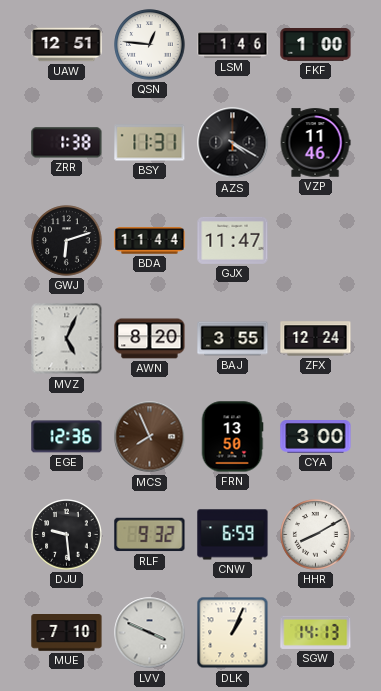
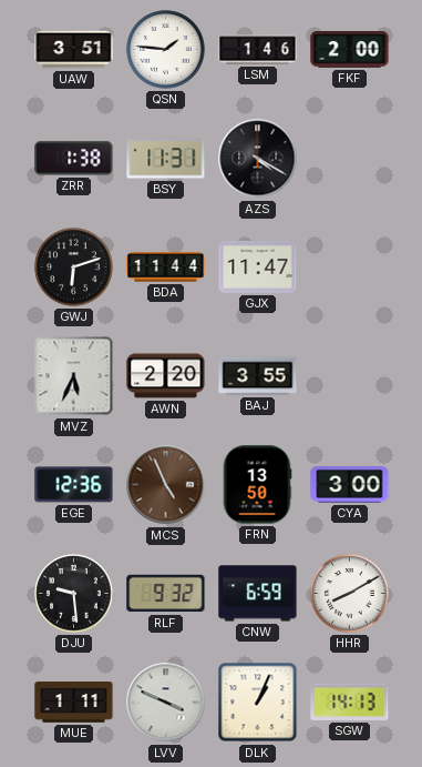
UAW: 12:51 -> 3:51 (74, 50)
QSN: 12:46 -> 1:46 (166, 50)
FKF: 1:00 -> 2:00 (350, 50)
VZP: 11:46 -> none (315, 143)
MVZ: 5:04 -> 5:34 (74, 376)
AWN: 8:20 -> 2:20 (166, 376)
ZFX: 12:24 -> none (316, 339)
MCS: 7:56 -> 4:56 (166, 485)
MUE: 7:10 -> 1:11 (74, 703)
